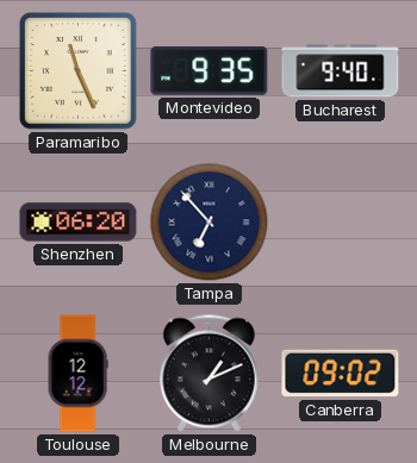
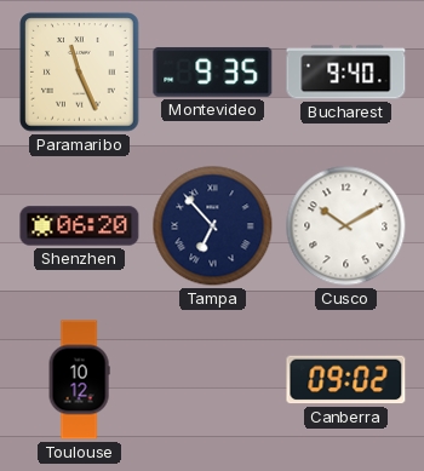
Cusco: none -> 10:10 (346, 226)
Toulouse: 12:12 -> 10:12 (79, 380)
Melbourne: 1:11 -> none (210, 374)
